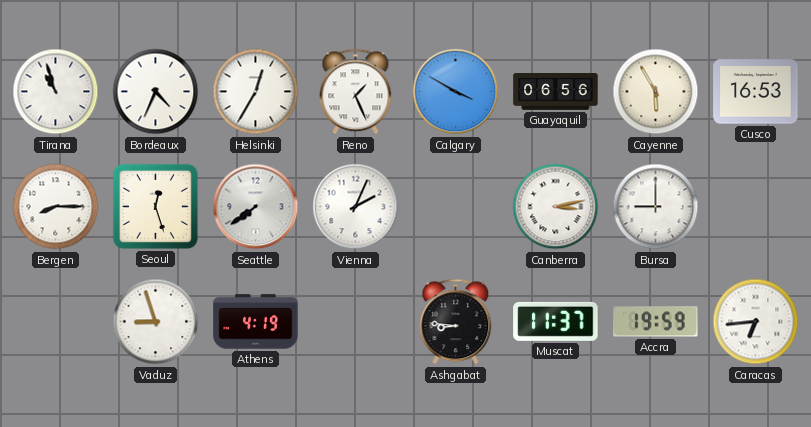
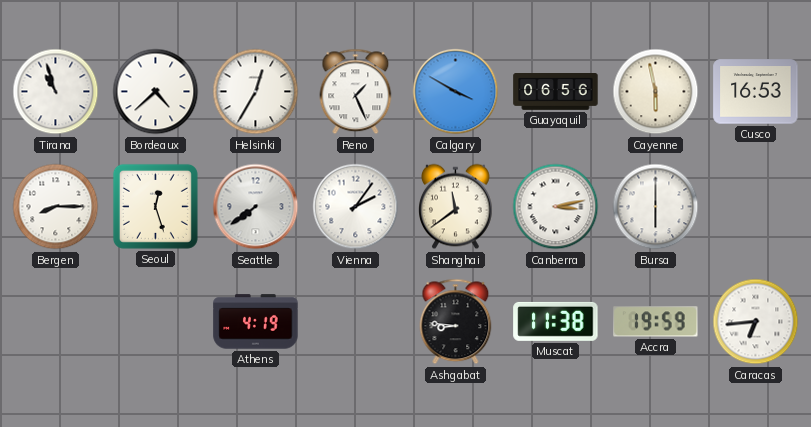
Bordeaux: 4:34 -> 4:38 (156, 92)
Cayenne: 5:55 -> 5:58 (656, 92)
Vienna: 2:04 -> 2:06 (356, 207)
Shanghai: none -> 11:39 (456, 207)
Bursa: 9:00 -> 6:00 (656, 207)
Vaduz: 8:57 -> none (156, 322)
Muscat: 11:37 -> 11:38 (556, 321)
